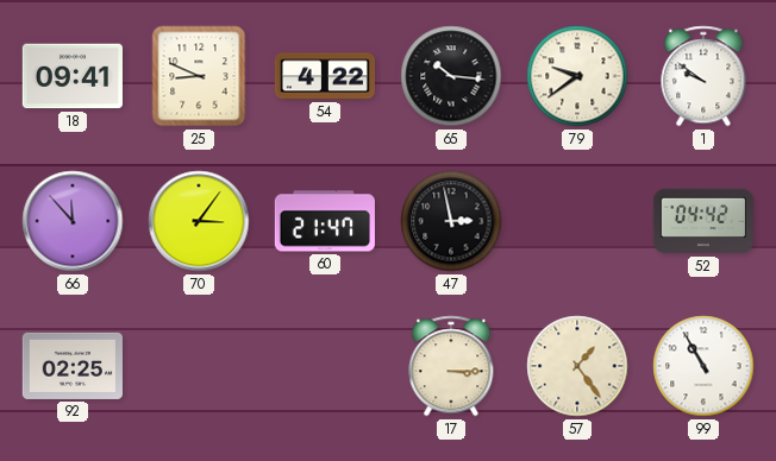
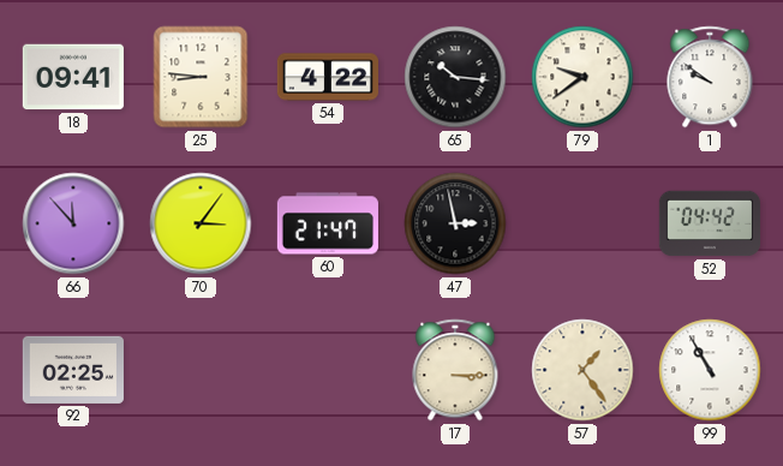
25: 8:49 -> 8:46 (201, 77)
